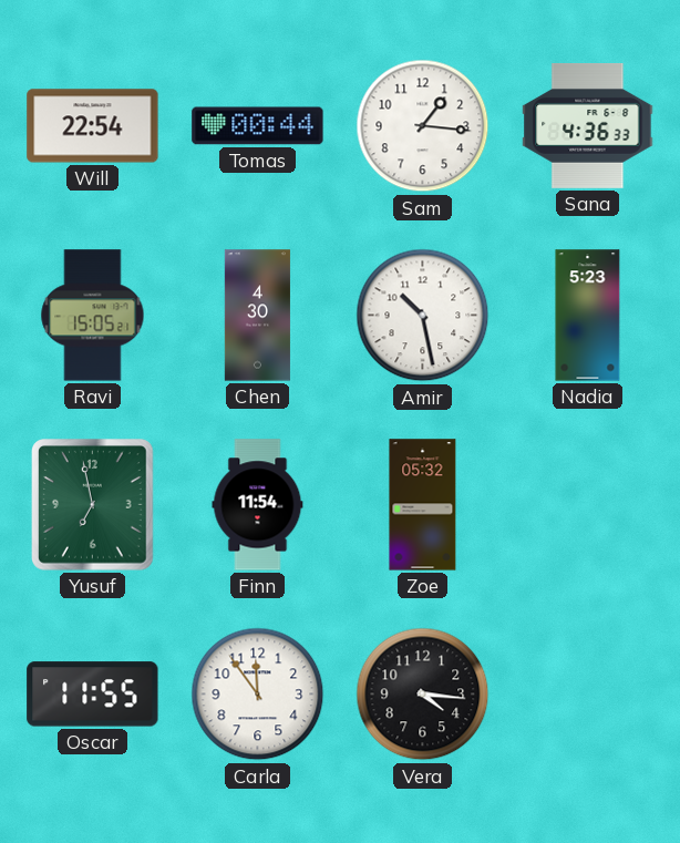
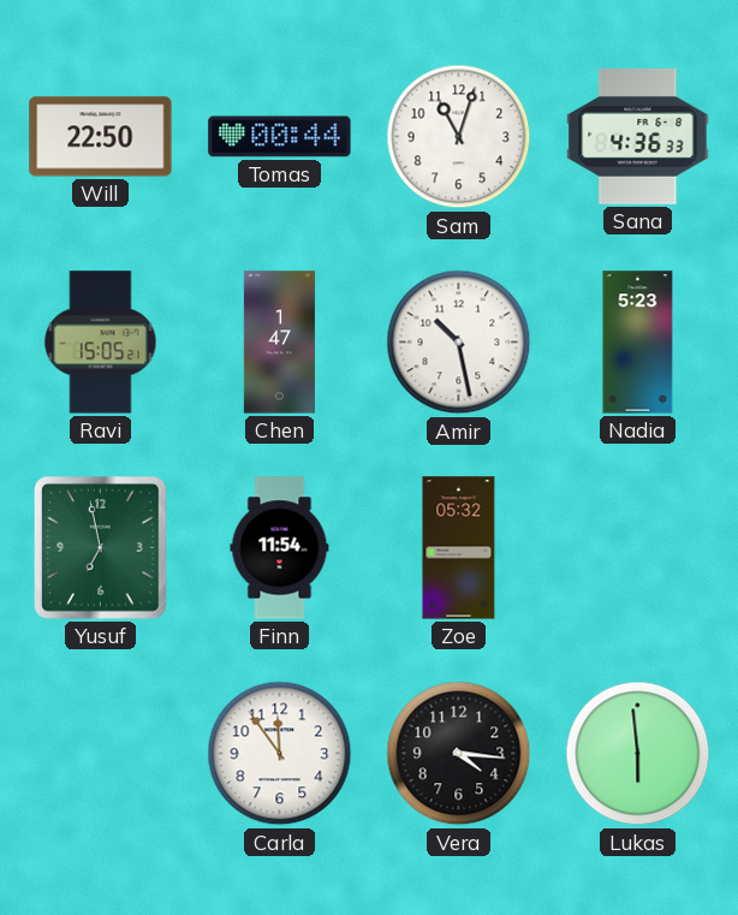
Will: 22:54 -> 22:50 (101, 137)
Sam: 1:16 -> 11:03 (459, 137)
Chen: 4:30 -> 1:47 (279, 343)
Oscar: 11:55 -> none (93, 695)
Lukas: none -> 5:59 (638, 754)
